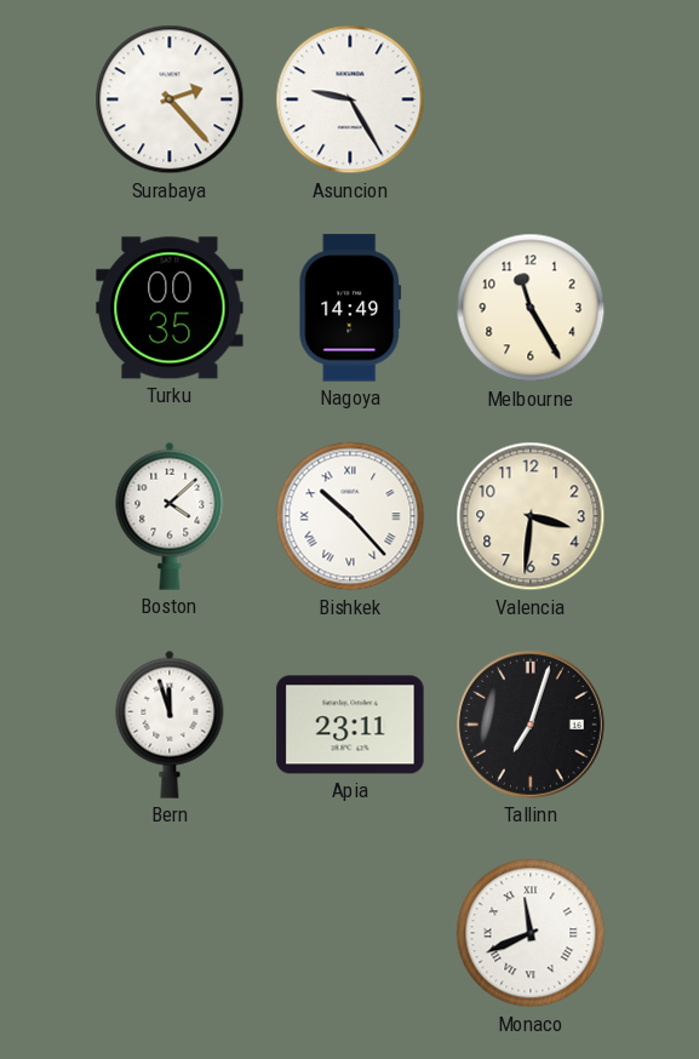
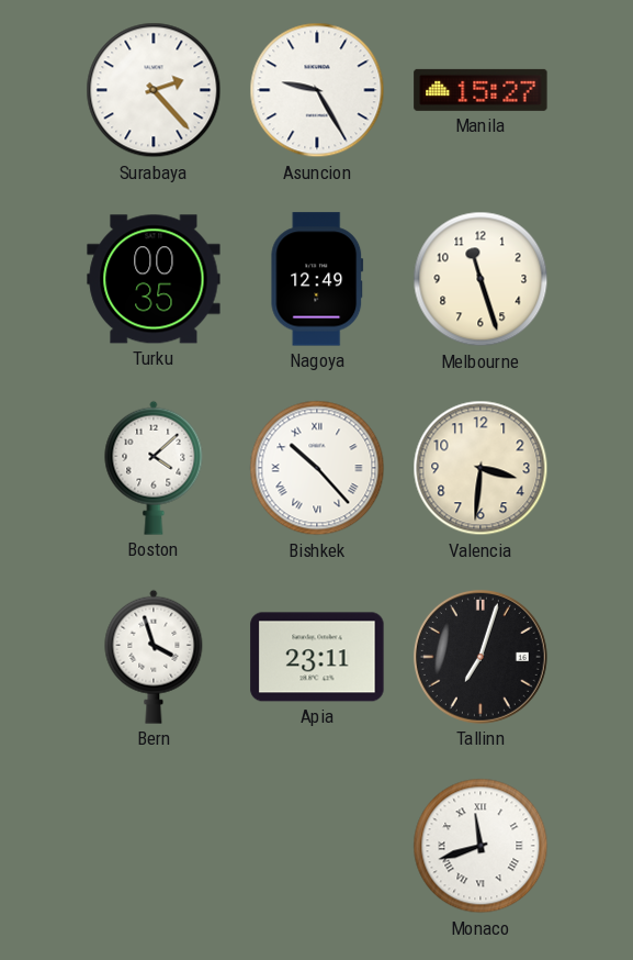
Manila: none -> 15:27 (481, 90)
Nagoya: 14:49 -> 12:49 (317, 279)
Melbourne: 11:25 -> 11:27 (481, 279)
Bern: 11:57 -> 3:57 (154, 657)
Monaco: 11:41 -> 11:42 (481, 846)
